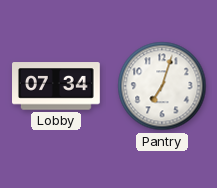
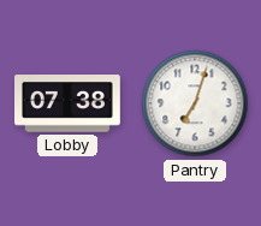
Lobby: 07:34 -> 07:38 (69, 103)
